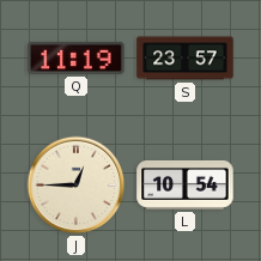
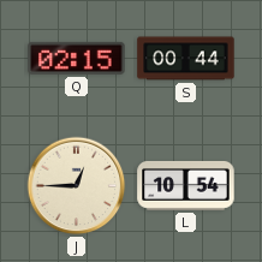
Q: 11:19 -> 02:15 (77, 58)
S: 23:57 -> 00:44 (186, 59)
